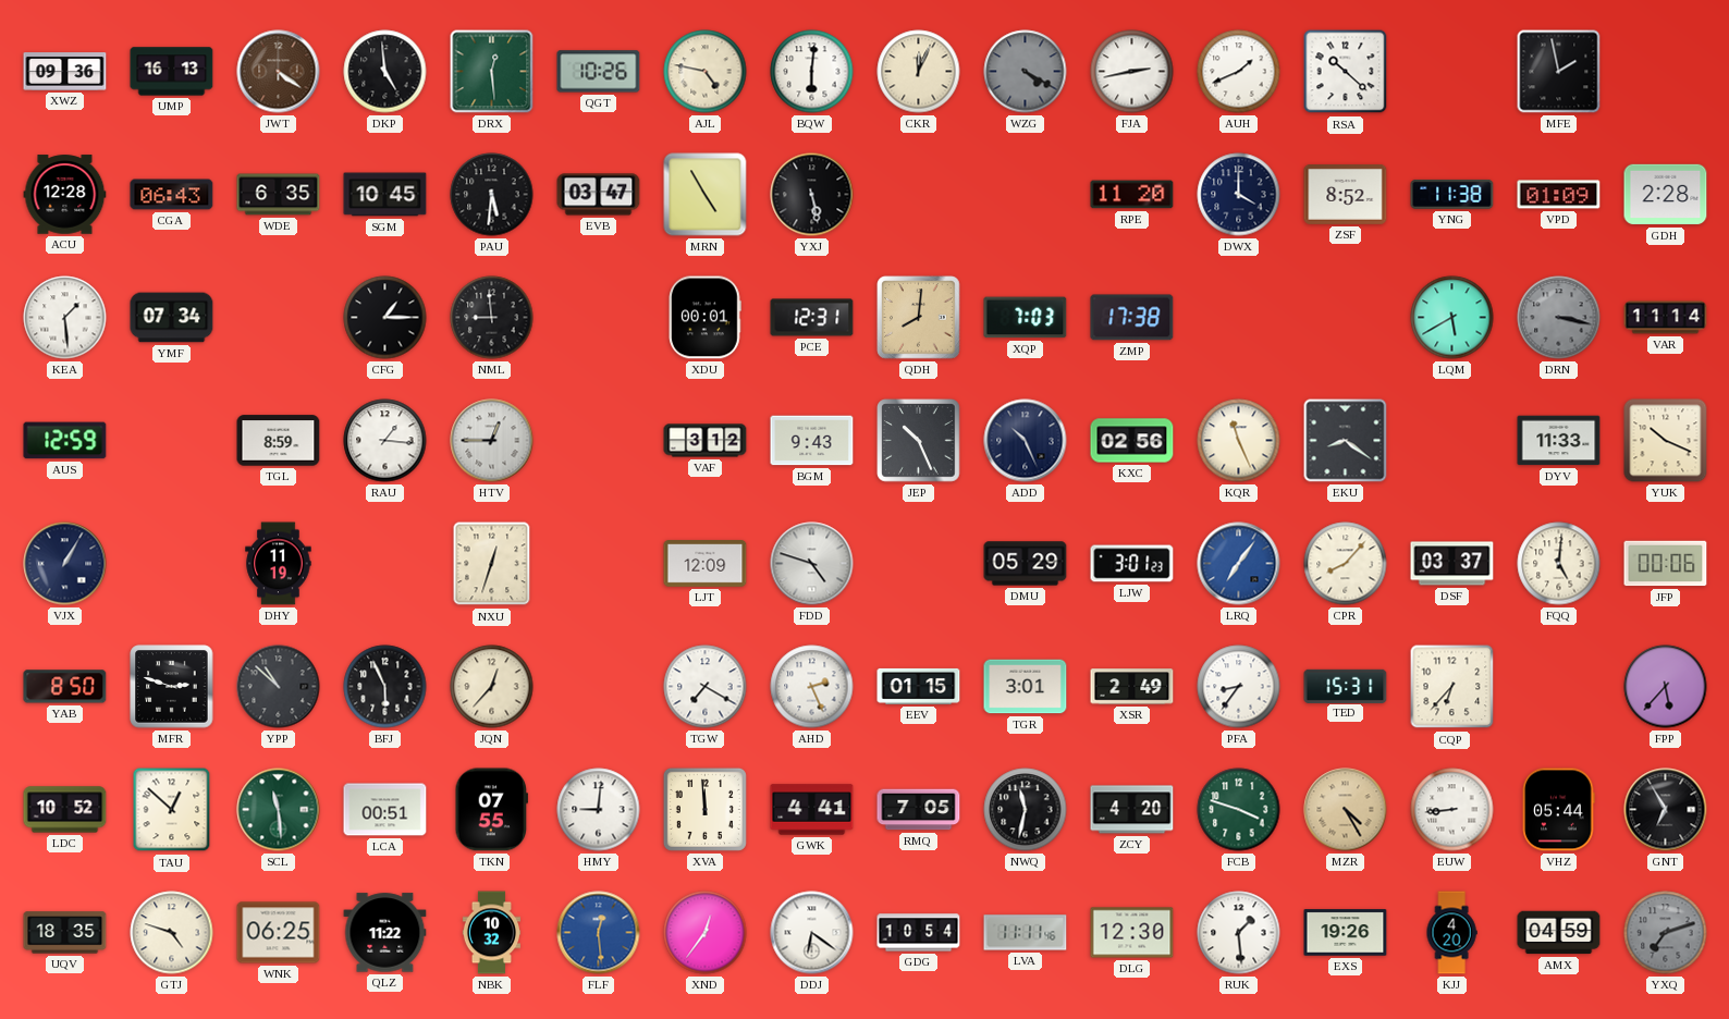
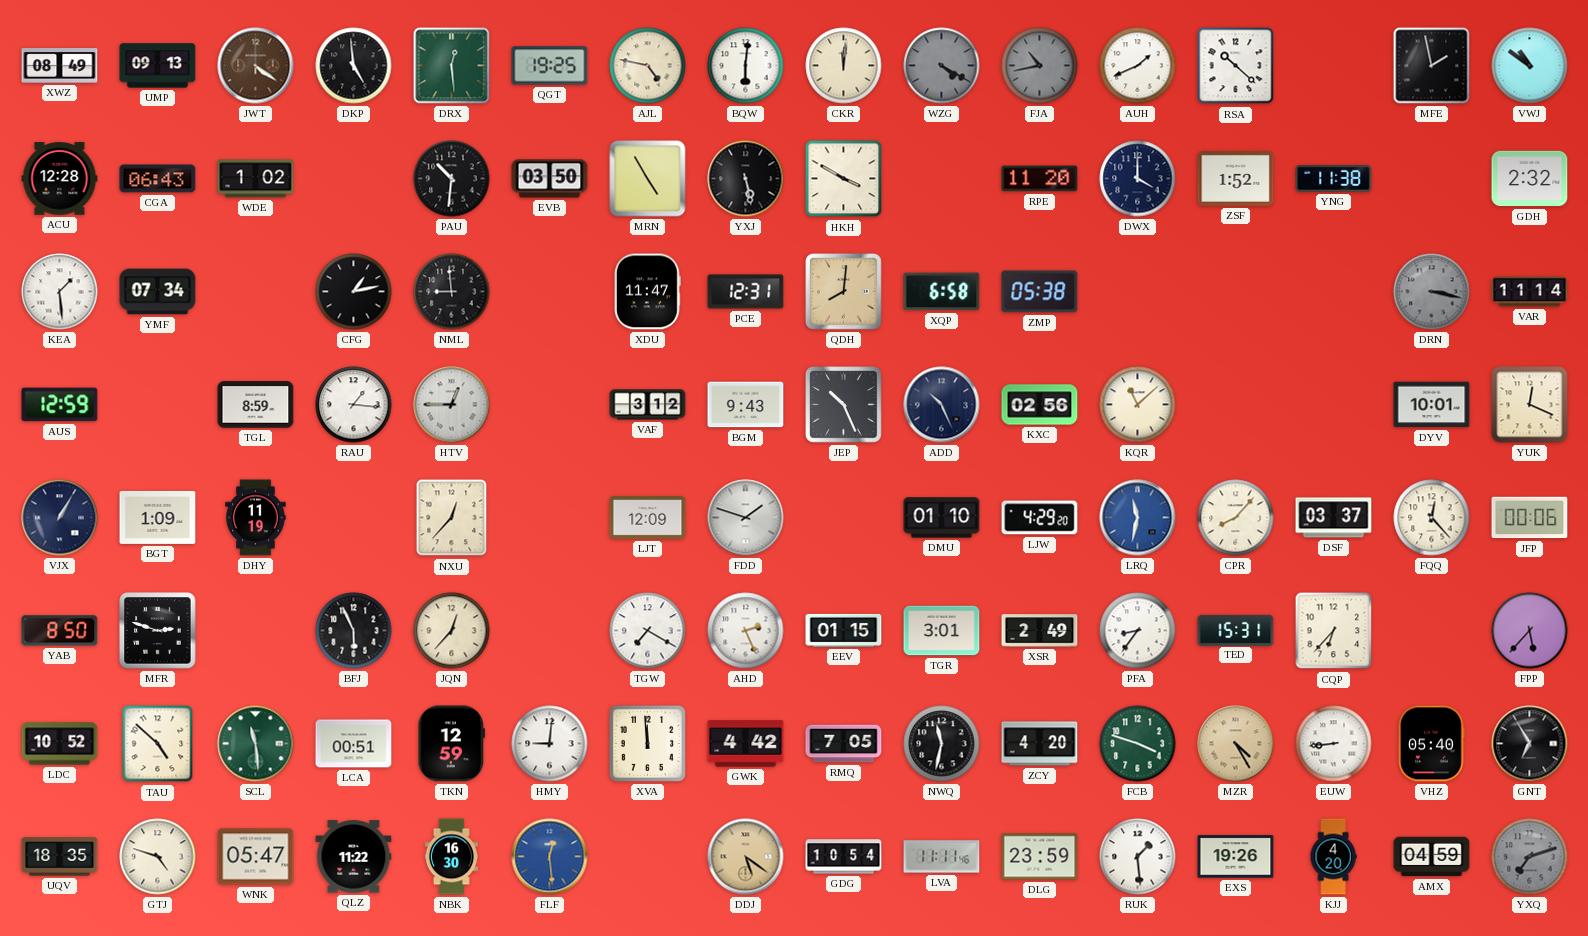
XWZ: 09:36 -> 08:49 (60, 66)
UMP: 16:13 -> 09:13 (158, 66)
QGT: 10:26 -> 19:25 (550, 66)
CKR: 12:04 -> 12:01 (844, 66)
FJA: 2:43 -> 10:43 (1040, 66)
FJA dial: white -> grey (1040, 66)
VWJ: none -> 10:51 (1530, 66)
WDE: 6:35 -> 1:02 (256, 179)
SGM: 10:45 -> none (385, 195)
PAU: 5:31 -> 10:31 (452, 179)
EVB: 03:47 -> 03:50 (550, 179)
HKH: none -> 3:50 (844, 179)
ZSF: 8:52 -> 1:52 (1236, 179)
VPD: 01:09 -> none (1559, 195)
GDH: 2:28 -> 2:32 (1530, 179)
CFG: 1:15 -> 1:13 (354, 292)
XDU: 00:01 -> 11:47 (648, 292)
XQP: 7:03 -> 6:58 (942, 292)
ZMP: 17:38 -> 05:38 (1040, 292)
LQM: 5:40 -> none (1452, 318)
KQR: 11:26 -> 11:08 (1138, 405)
EKU: 8:21 -> none (1346, 441)
DYV: 11:33 -> 10:01 (1432, 405)
YUK: 10:19 -> 12:19 (1530, 405)
BGT: none -> 1:09 (158, 517)
NXU: 12:33 -> 12:37 (452, 518)
FDD: 4:48 -> 1:48 (746, 518)
DMU: 05:29 -> 01:10 (942, 518)
LJW: 3:01 -> 4:29 (1040, 518)
LRQ: 7:06 -> 11:32 (1138, 518)
FQQ: 5:01 -> 12:23 (1432, 518)
YPP: 10:52 -> none (279, 687)
TAU: 12:52 -> 4:52 (158, 744)
TKN: 07:55 -> 12:59 (452, 744)
GWK: 4:41 -> 4:42 (746, 744)
VHZ: 05:44 -> 05:40 (1431, 744)
WNK: 06:25 -> 05:47 (256, 857)
NBK: 10:32 -> 16:30 (451, 857)
XND: 12:36 -> none (706, 933)
DDJ: 6:21 -> 5:21 (746, 857)
DDJ dial: white -> champagne (746, 857)
DLG: 12:30 -> 23:59 (1040, 857)
